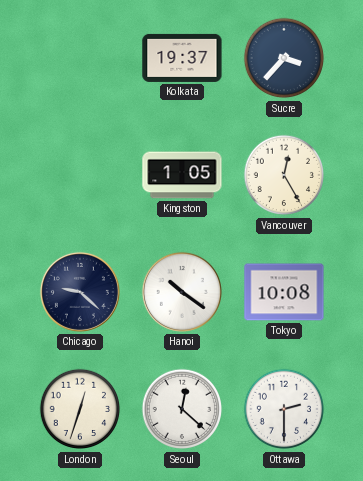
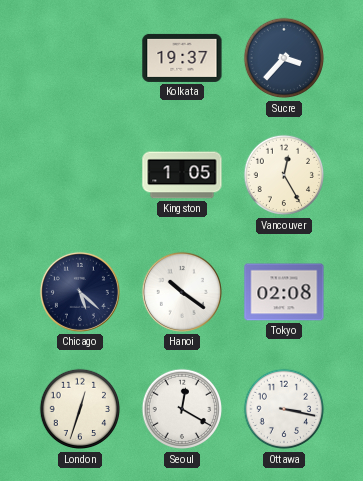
Chicago: 9:22 -> 5:22 (80, 292)
Tokyo: 10:08 -> 02:08 (284, 292)
Seoul: 12:22 -> 12:20 (182, 409)
Ottawa: 2:30 -> 3:17 (284, 409)
